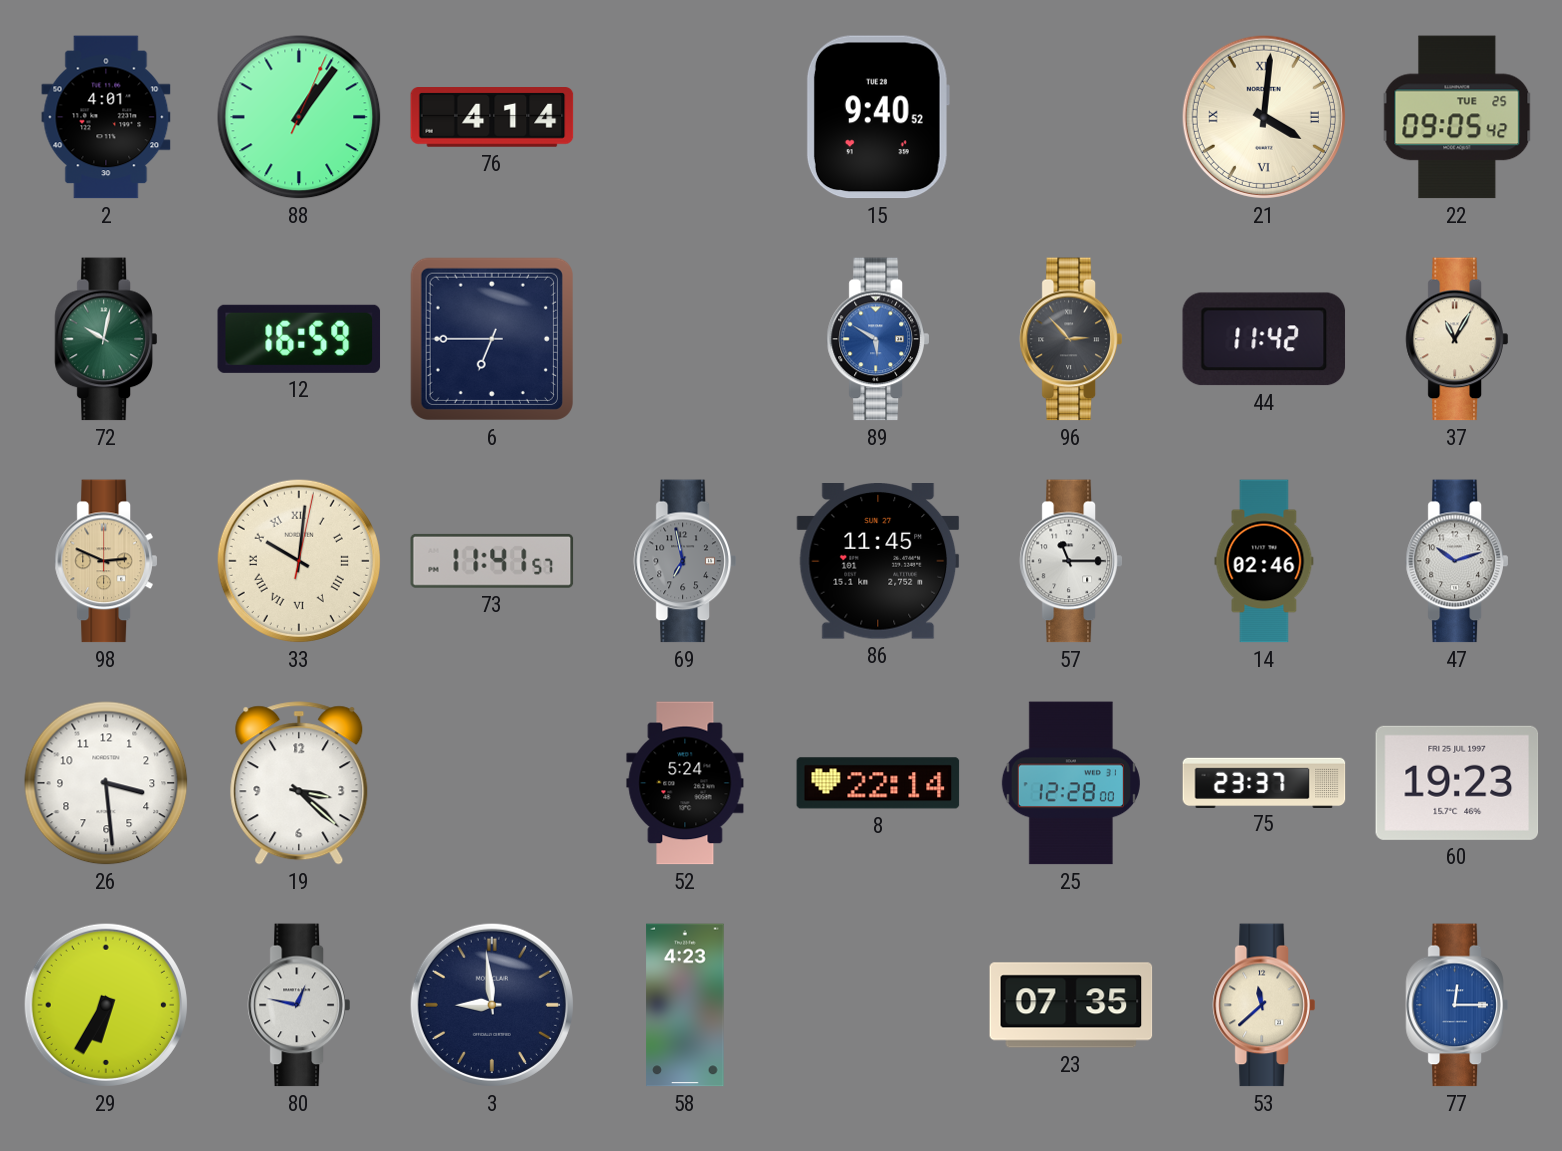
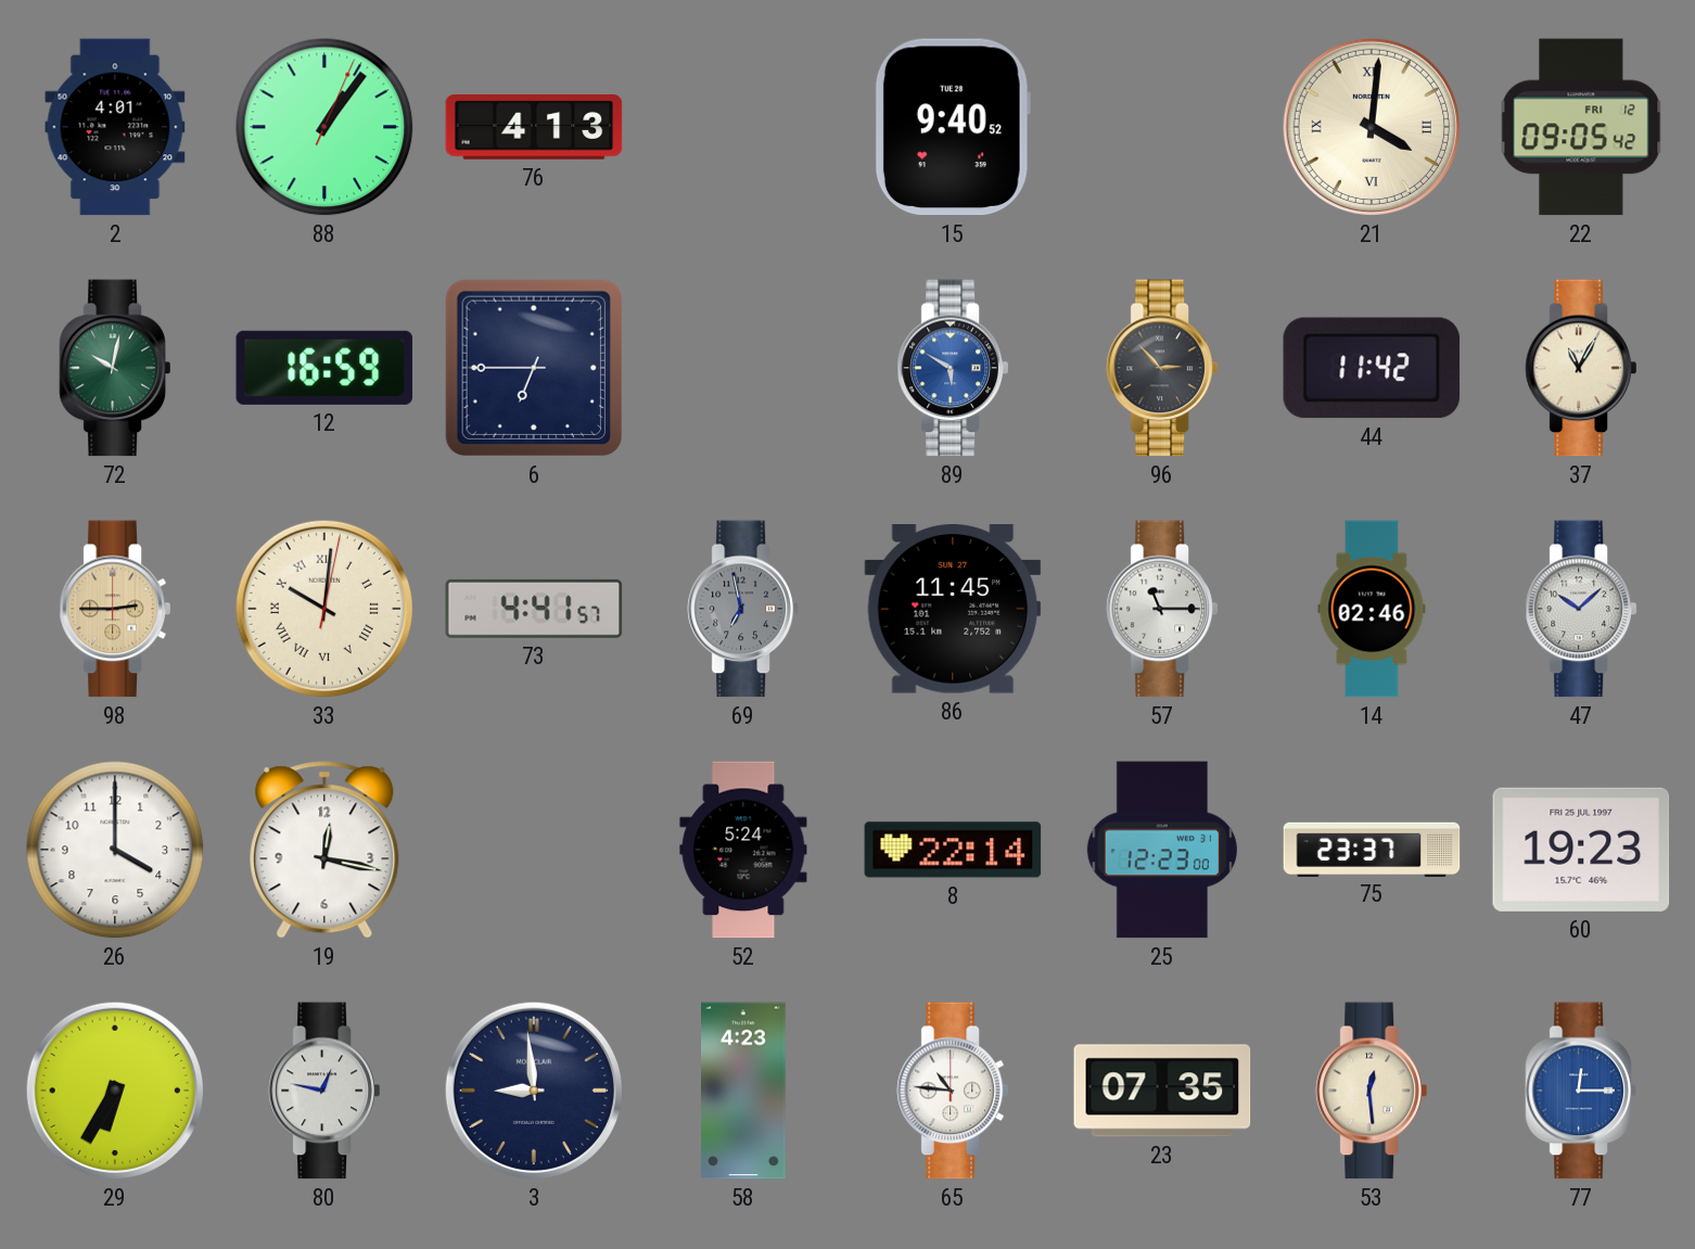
76: 4:14 -> 4:13 (534, 127)
22 date: TUE 25 -> FRI 12 (1581, 127)
98: 2:49 -> 2:45 (115, 609)
73: 11:41 -> 4:41 (534, 609)
47: 10:12 -> 10:08 (1581, 609)
26: 3:29 -> 4:00 (115, 850)
19: 3:22 -> 12:17 (324, 850)
25: 12:28 -> 12:23 (1162, 850)
65: none -> 10:46 (953, 1091)
53: 11:38 -> 12:29 (1372, 1091)
